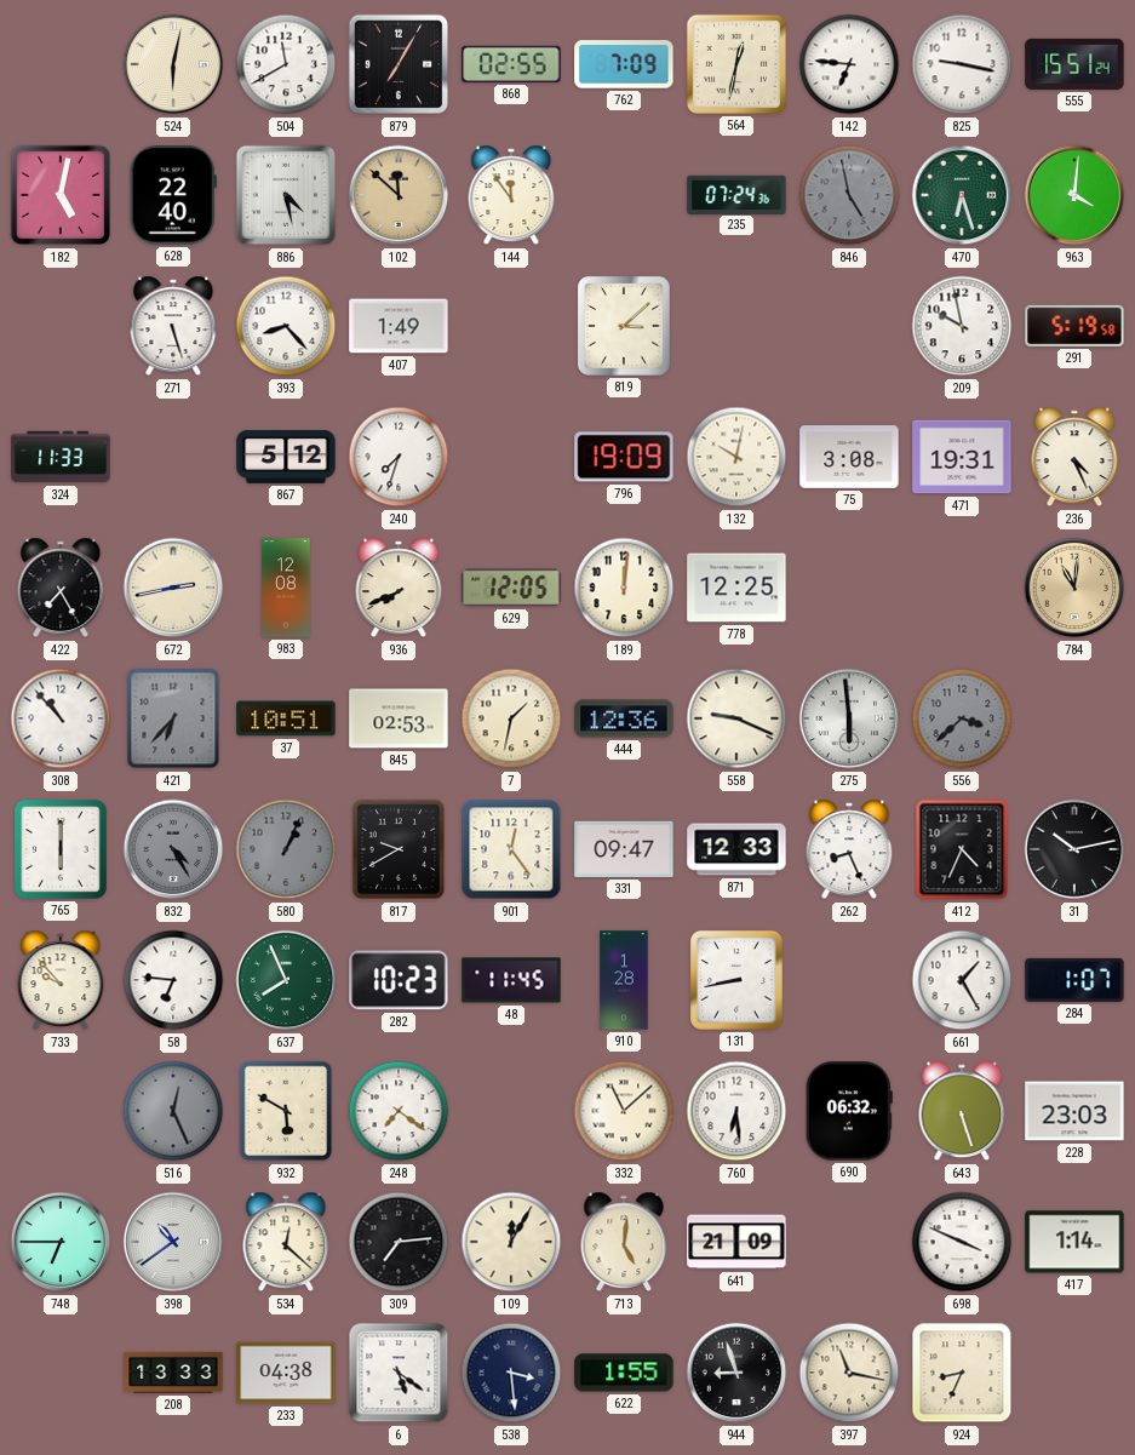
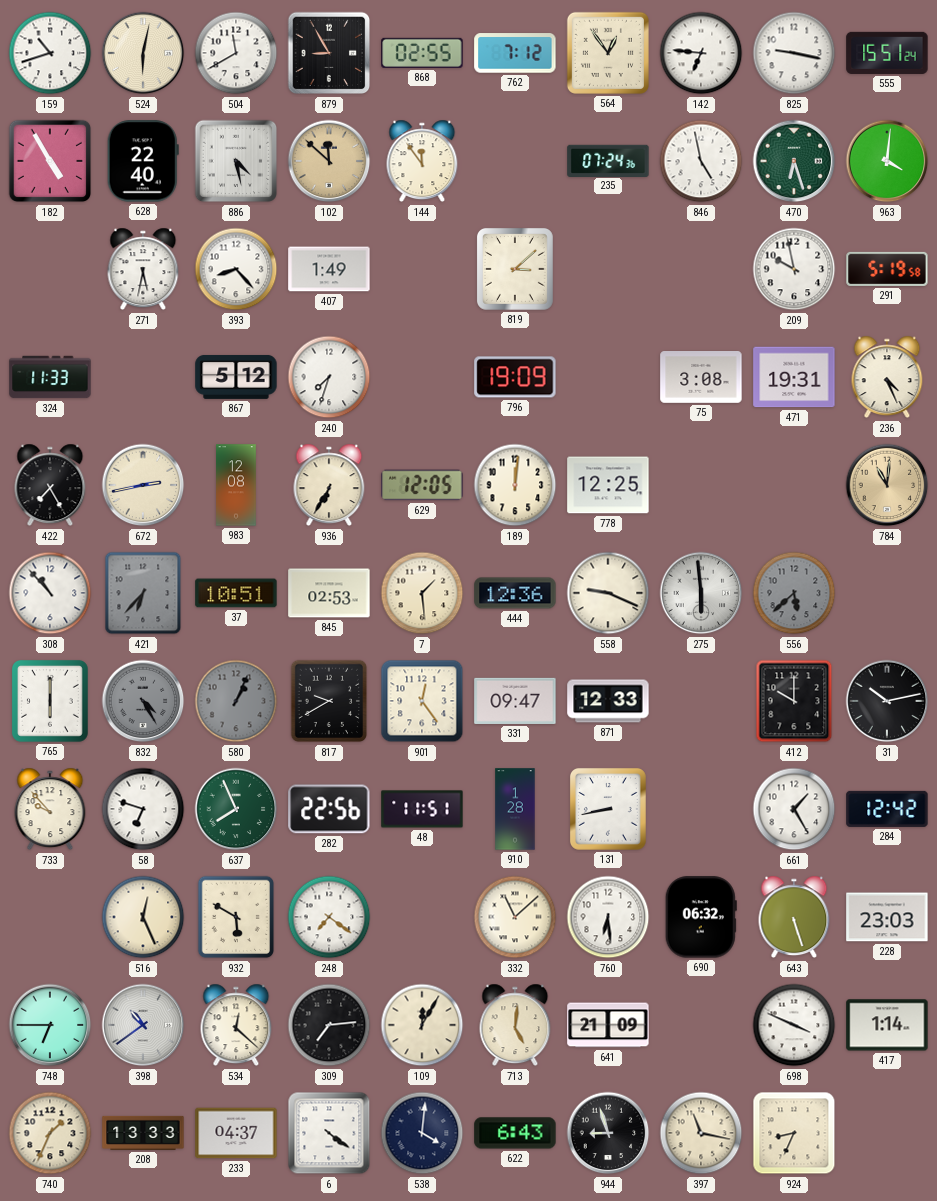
159: none -> 10:42 (50, 53)
879: 7:05 -> 8:55 (329, 53)
762: 7:09 -> 7:12 (515, 53)
564: 12:32 -> 12:54 (608, 53)
182: 5:02 -> 4:55 (50, 161)
846 dial: grey -> white (701, 161)
271: 5:27 -> 5:32 (143, 269)
132: 10:02 -> none (736, 457)
936: 7:41 -> 6:35 (329, 485)
7: 1:32 -> 1:29 (422, 593)
556: 3:38 -> 5:38 (794, 593)
262: 8:26 -> none (849, 849)
412: 4:34 -> 10:00 (794, 701)
58: 6:46 -> 6:48 (143, 809)
282: 10:23 -> 22:56 (329, 809)
48: 11:45 -> 11:51 (422, 809)
284: 1:07 -> 12:42 (887, 809)
516 dial: grey -> cream (143, 917)
740: none -> 1:34 (50, 1133)
233: 04:38 -> 04:37 (236, 1133)
6: 5:21 -> 4:21 (329, 1133)
538: 3:29 -> 4:01 (422, 1133)
622: 1:55 -> 6:43 (515, 1133)
